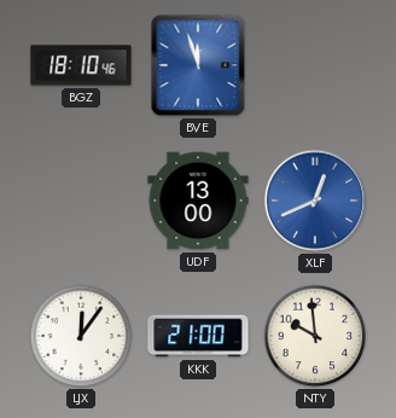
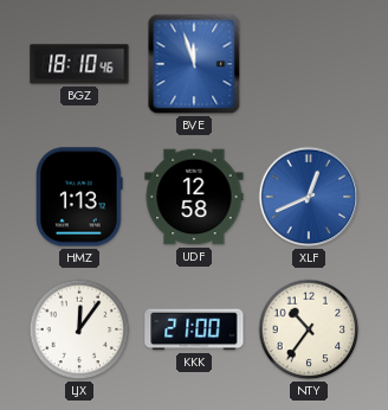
HMZ: none -> 1:13 (79, 197)
UDF: 13:00 -> 12:58 (194, 197)
NTY: 9:59 -> 10:36 (309, 329)
